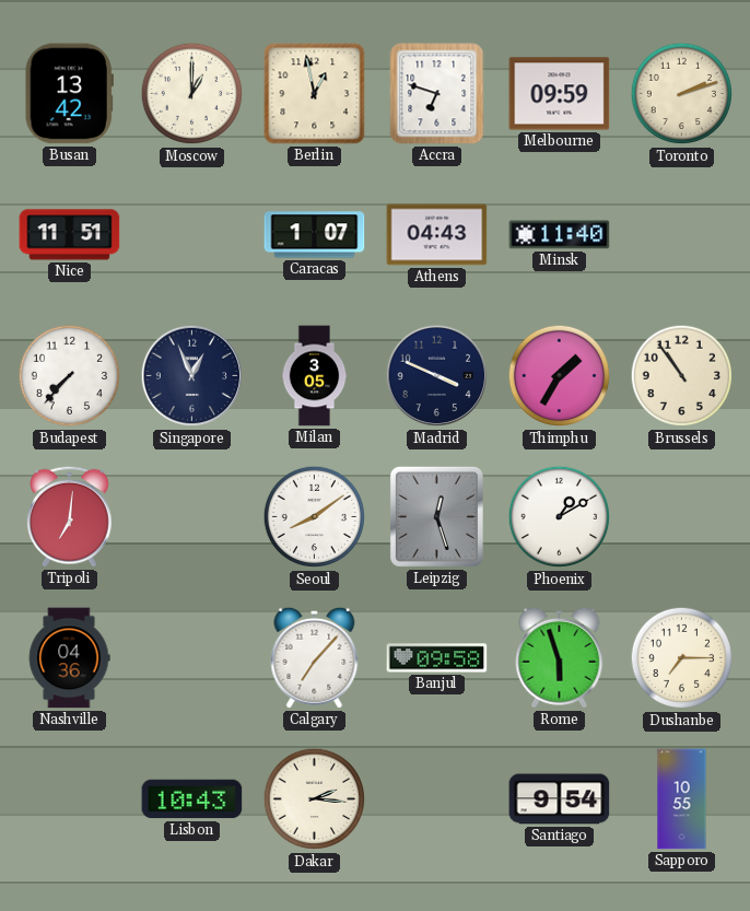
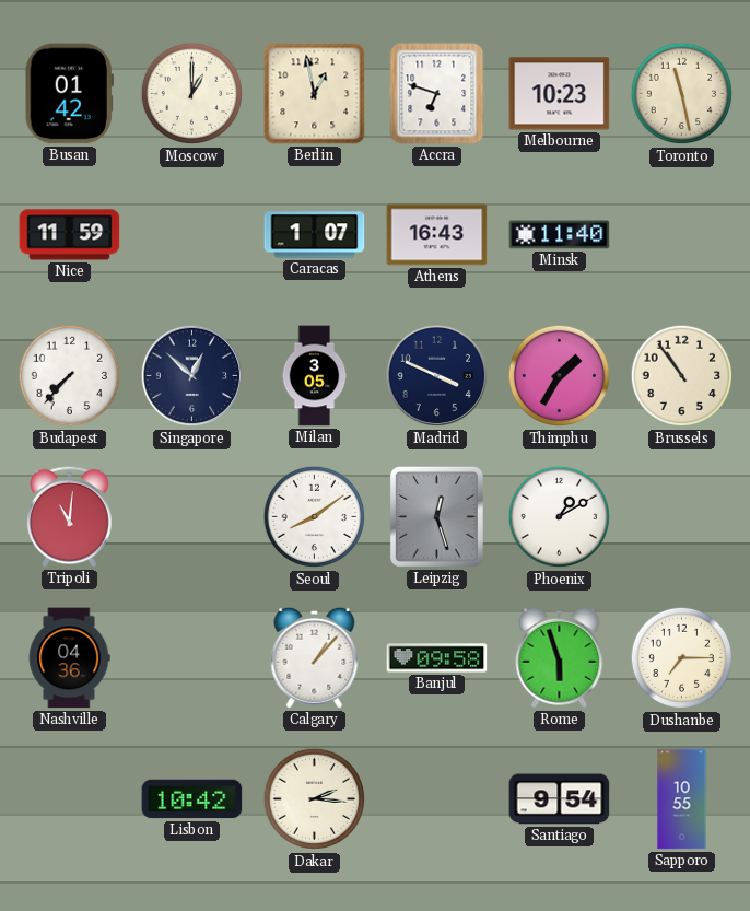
Busan: 13:42 -> 01:42 (69, 94)
Melbourne: 09:59 -> 10:23 (560, 94)
Toronto: 2:12 -> 11:28 (682, 94)
Nice: 11:51 -> 11:59 (70, 235)
Athens: 04:43 -> 16:43 (437, 235)
Singapore: 12:56 -> 12:52 (192, 376)
Tripoli: 7:01 -> 11:01 (70, 516)
Calgary: 7:07 -> 1:07 (315, 657)
Lisbon: 10:43 -> 10:42 (192, 799)
